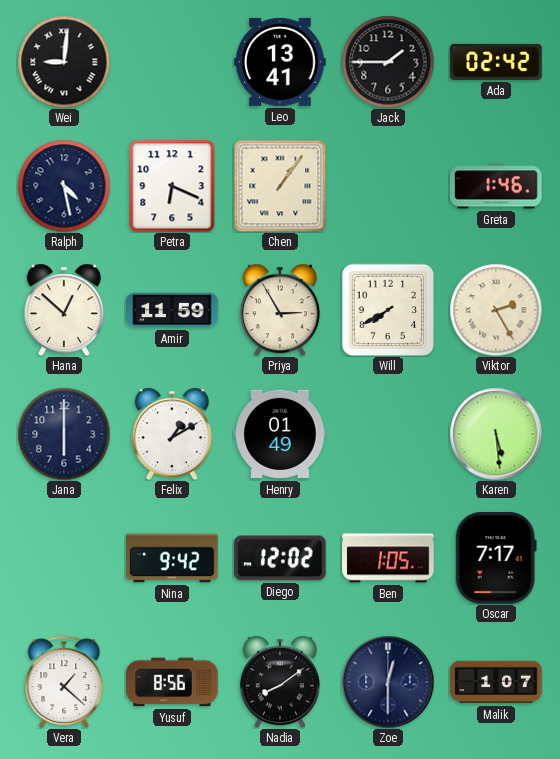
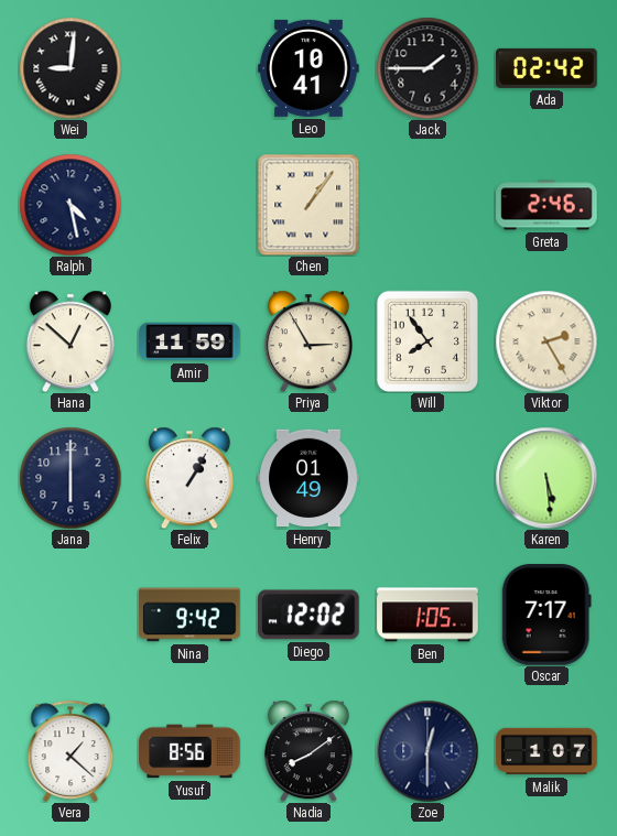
Leo: 13:41 -> 10:41 (308, 68)
Petra: 6:19 -> none (172, 186)
Greta: 1:46 -> 2:46 (546, 205)
Will: 7:40 -> 7:54 (426, 340)
Felix: 1:10 -> 1:05 (190, 478)
